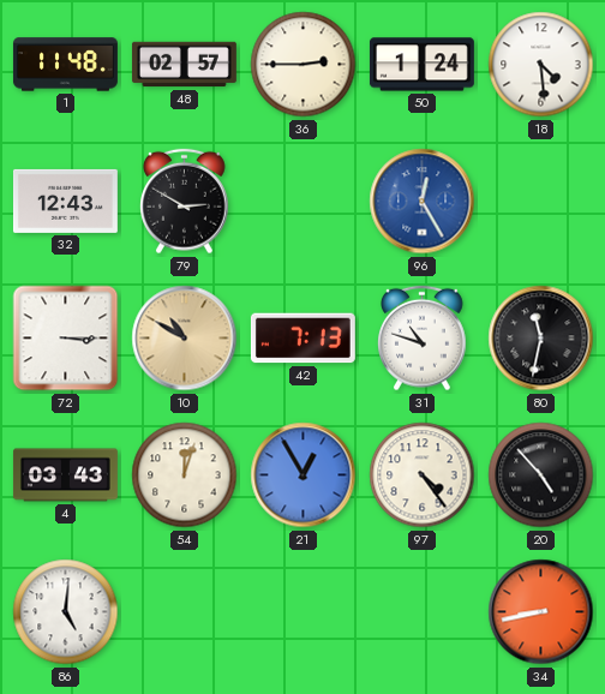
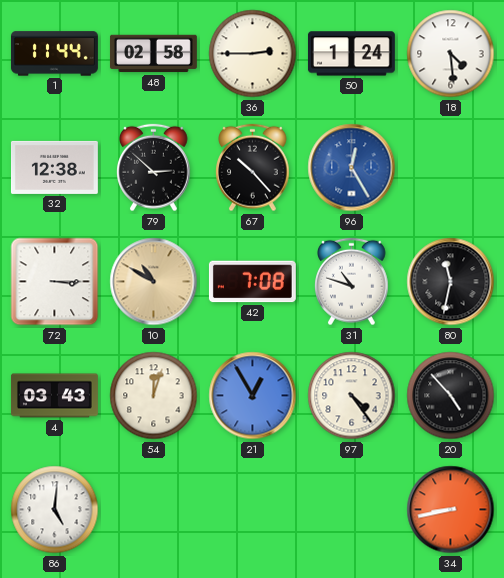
1: 11:48 -> 11:44 (54, 54)
48: 02:57 -> 02:58 (153, 54)
32: 12:43 -> 12:38 (54, 167)
79: 2:50 -> 2:52 (154, 168)
67: none -> 10:23 (253, 168)
42: 7:13 -> 7:08 (252, 282)
